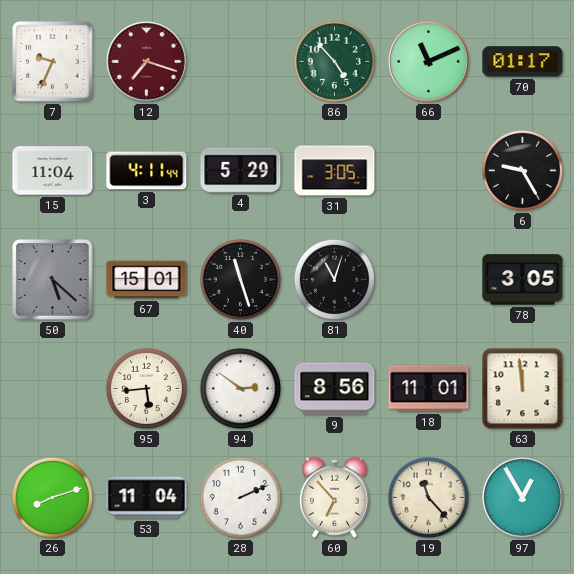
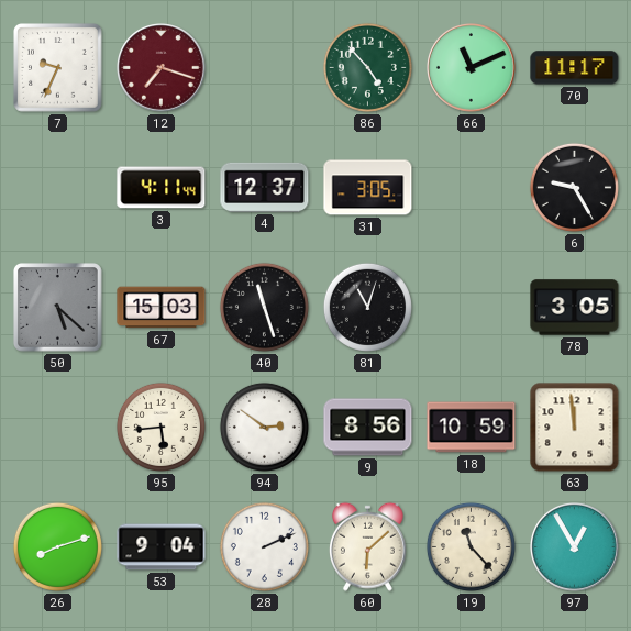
70: 01:17 -> 11:17 (575, 68)
15: 11:04 -> none (53, 171)
4: 5:29 -> 12:37 (265, 187)
67: 15:01 -> 15:03 (162, 308)
18: 11:01 -> 10:59 (472, 428)
53: 11:04 -> 9:04 (162, 547)
60: 6:53 -> 6:08 (367, 546)
